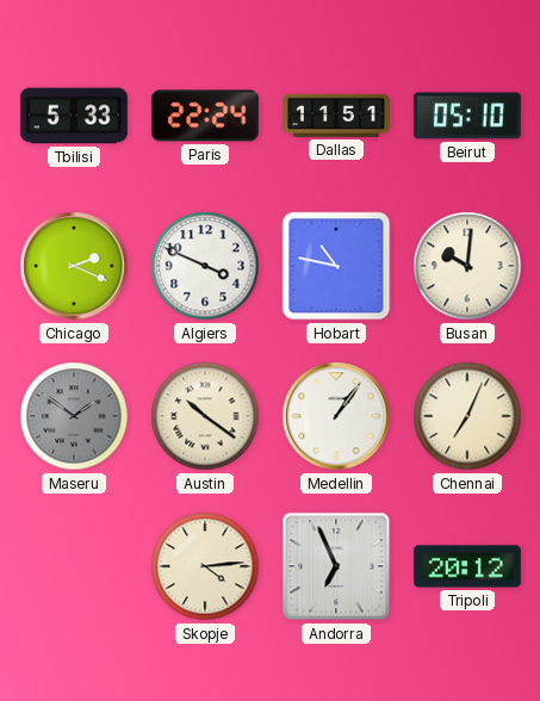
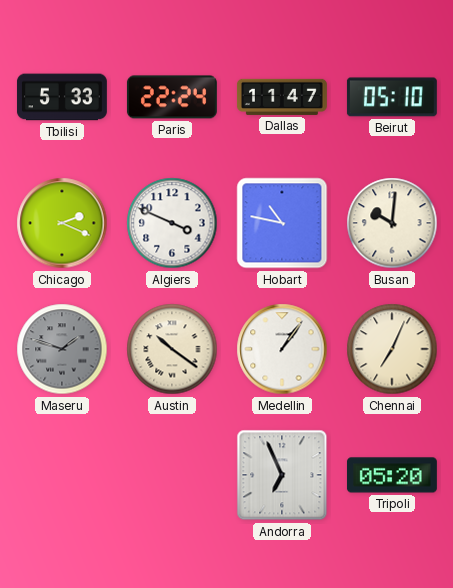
Dallas: 11:51 -> 11:47 (282, 97)
Maseru: 1:51 -> 1:48 (62, 349)
Skopje: 4:14 -> none (205, 566)
Tripoli: 20:12 -> 05:20 (392, 475)
